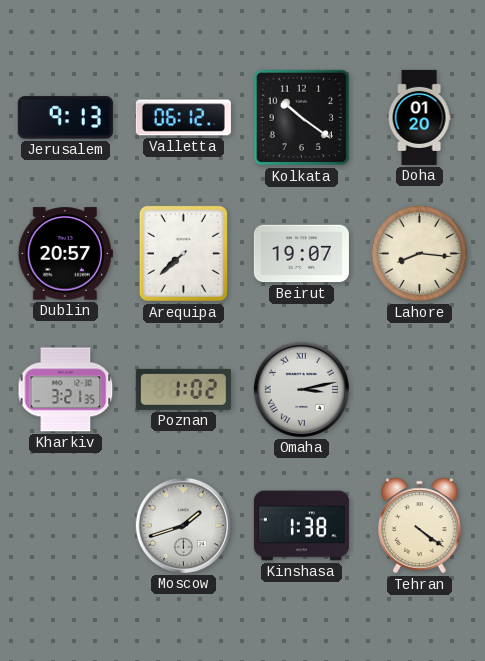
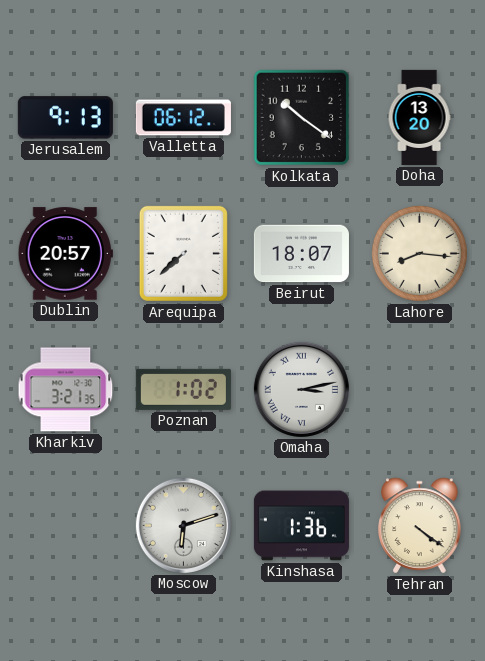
Doha: 01:20 -> 13:20 (419, 117)
Beirut: 19:07 -> 18:07 (301, 254)
Moscow: 1:42 -> 6:12 (183, 525)
Kinshasa: 1:38 -> 1:36 (301, 526)
